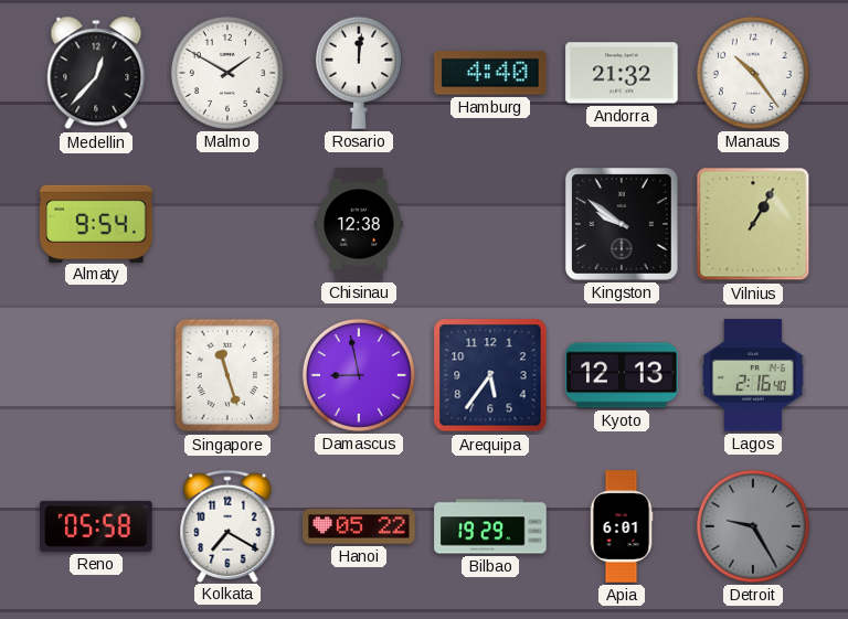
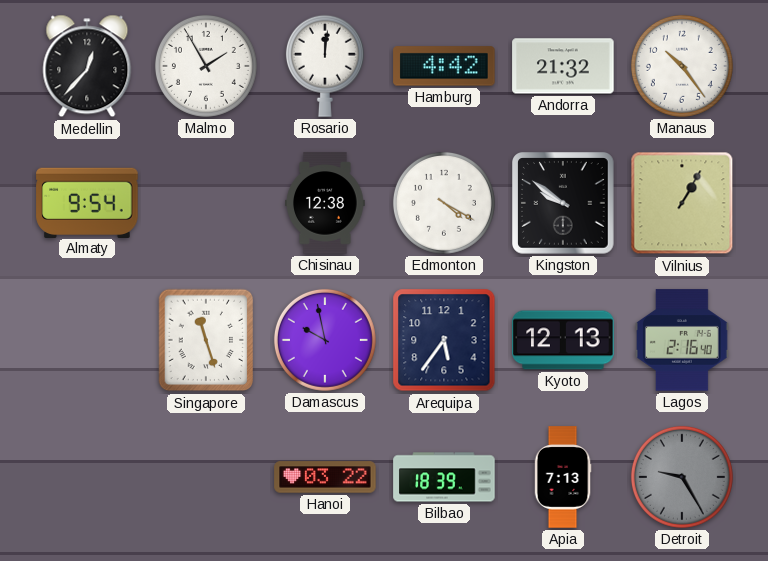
Malmo: 1:50 -> 1:55 (206, 66)
Hamburg: 4:40 -> 4:42 (444, 66)
Edmonton: none -> 4:20 (444, 203)
Damascus: 8:58 -> 9:58 (325, 340)
Reno: 05:58 -> none (96, 526)
Kolkata: 7:20 -> none (227, 525)
Hanoi: 05:22 -> 03:22 (325, 477)
Bilbao: 19:29 -> 18:39 (444, 477)
Apia: 6:01 -> 7:13 (563, 477)
